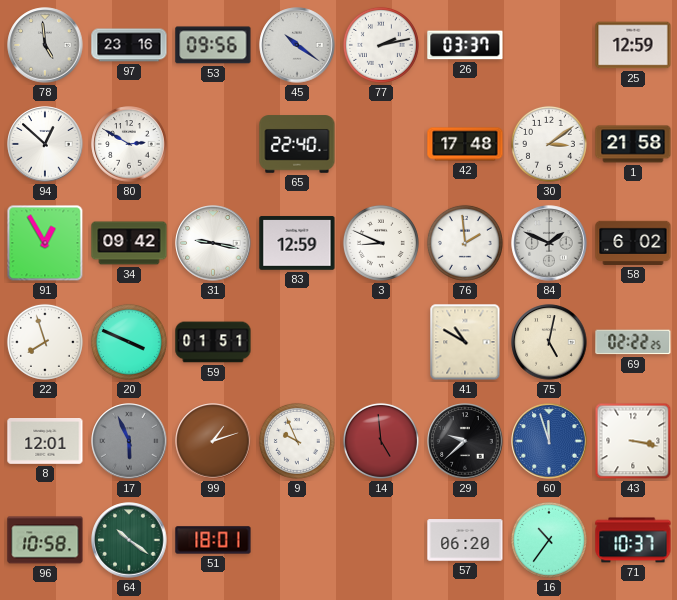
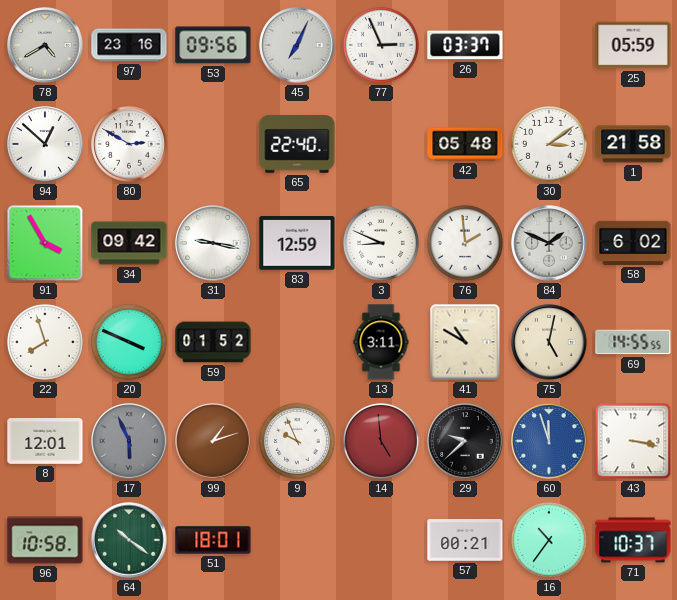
78: 4:59 -> 4:40 (45, 45)
45: 10:21 -> 7:04 (297, 45)
77: 2:13 -> 2:56 (381, 45)
25: 12:59 -> 05:59 (633, 45)
42: 17:48 -> 05:48 (465, 144)
91: 12:55 -> 3:55 (45, 243)
59: 01:51 -> 01:52 (213, 342)
13: none -> 3:11 (381, 342)
69: 02:22 -> 14:55 (633, 342)
57: 06:20 -> 00:21 (465, 540)
